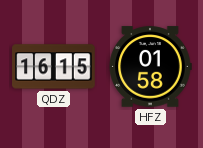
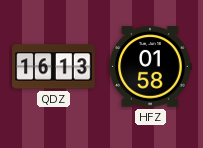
QDZ: 16:15 -> 16:13 (54, 67)
